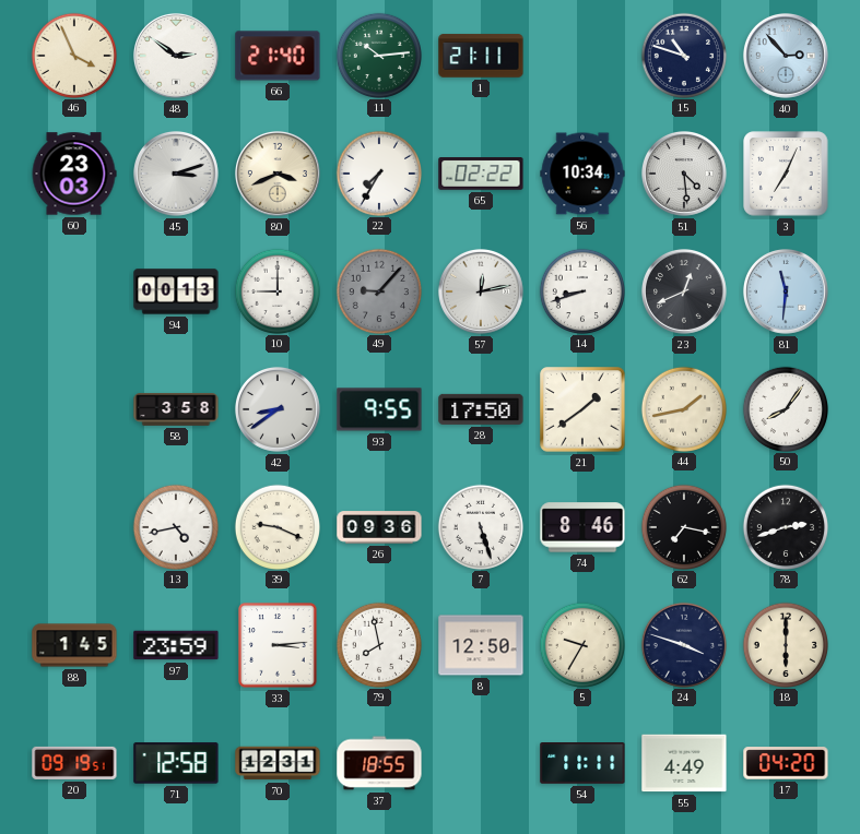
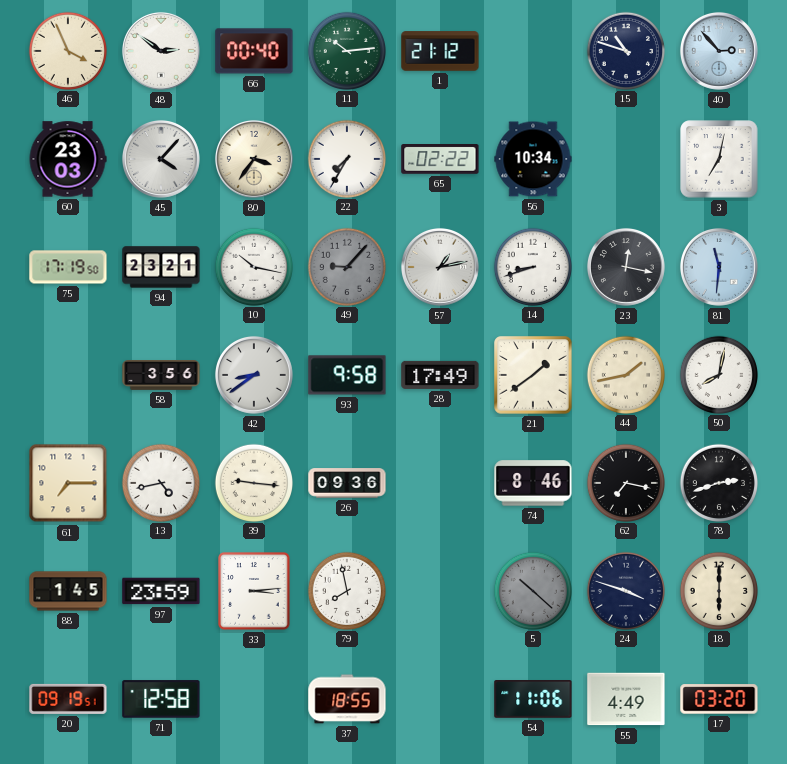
66: 21:40 -> 00:40 (254, 51)
1: 21:11 -> 21:12 (440, 51)
45: 3:12 -> 4:07 (161, 159)
80: 3:41 -> 3:36 (254, 159)
51: 4:29 -> none (684, 174)
3: 7:04 -> 7:02 (719, 159)
75: none -> 17:19 (68, 267)
94: 00:13 -> 23:21 (161, 267)
10: 9:00 -> 10:17 (253, 266)
57: 12:13 -> 1:13 (440, 267)
23: 12:41 -> 12:17 (626, 267)
58: 3:58 -> 3:56 (161, 376)
93: 9:55 -> 9:58 (347, 375)
28: 17:50 -> 17:49 (440, 375)
50: 8:06 -> 8:02 (718, 374)
61: none -> 7:15 (68, 483)
39: 9:19 -> 9:16 (253, 482)
7: 5:27 -> none (480, 526)
8: 12:50 -> none (481, 645)
5: 9:35 -> 10:22 (532, 590)
5 dial: cream -> grey (532, 590)
70: 12:31 -> none (278, 763)
54: 11:11 -> 11:06 (533, 699)
17: 04:20 -> 03:20 (719, 699)
